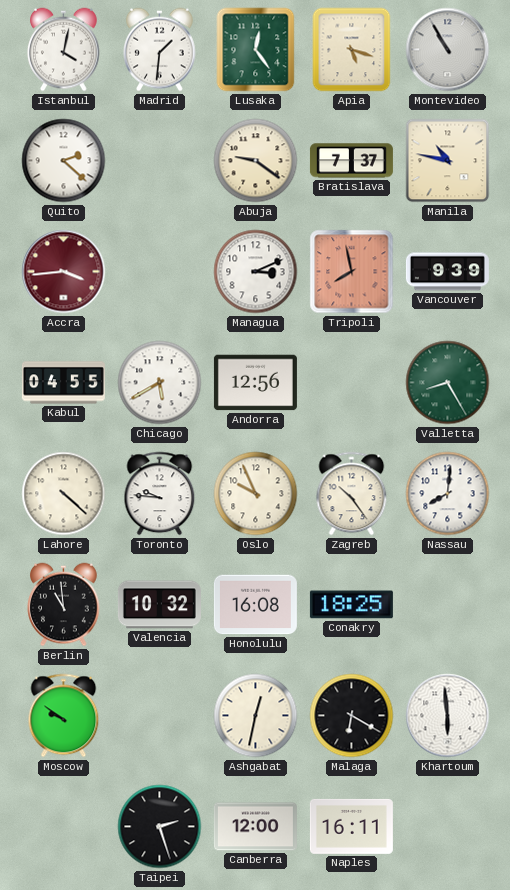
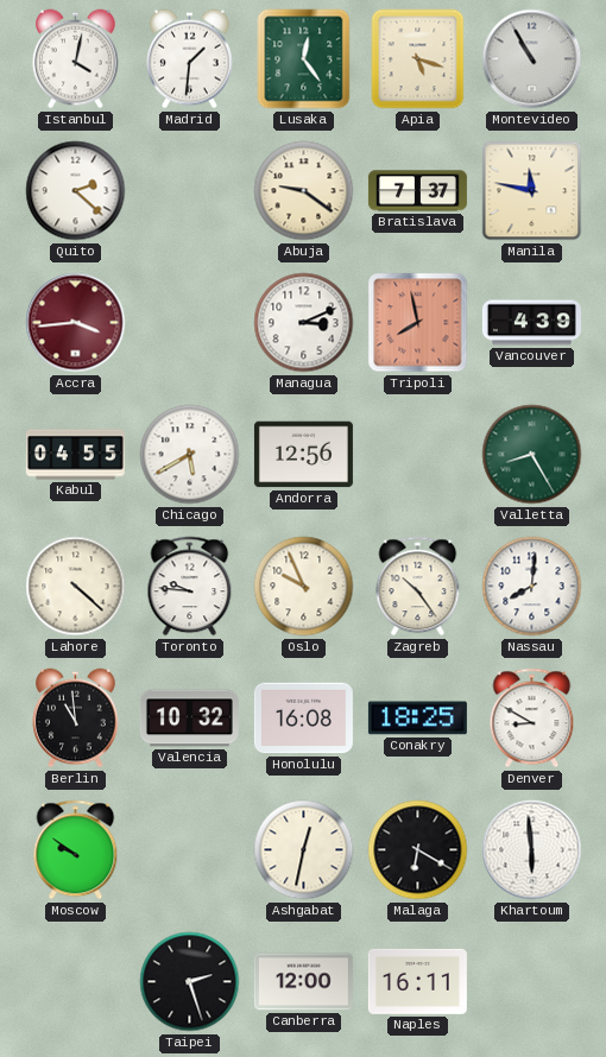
Manila: 10:47 -> 11:47 (532, 191)
Vancouver: 9:39 -> 4:39 (531, 323)
Denver: none -> 8:50 (532, 719)
